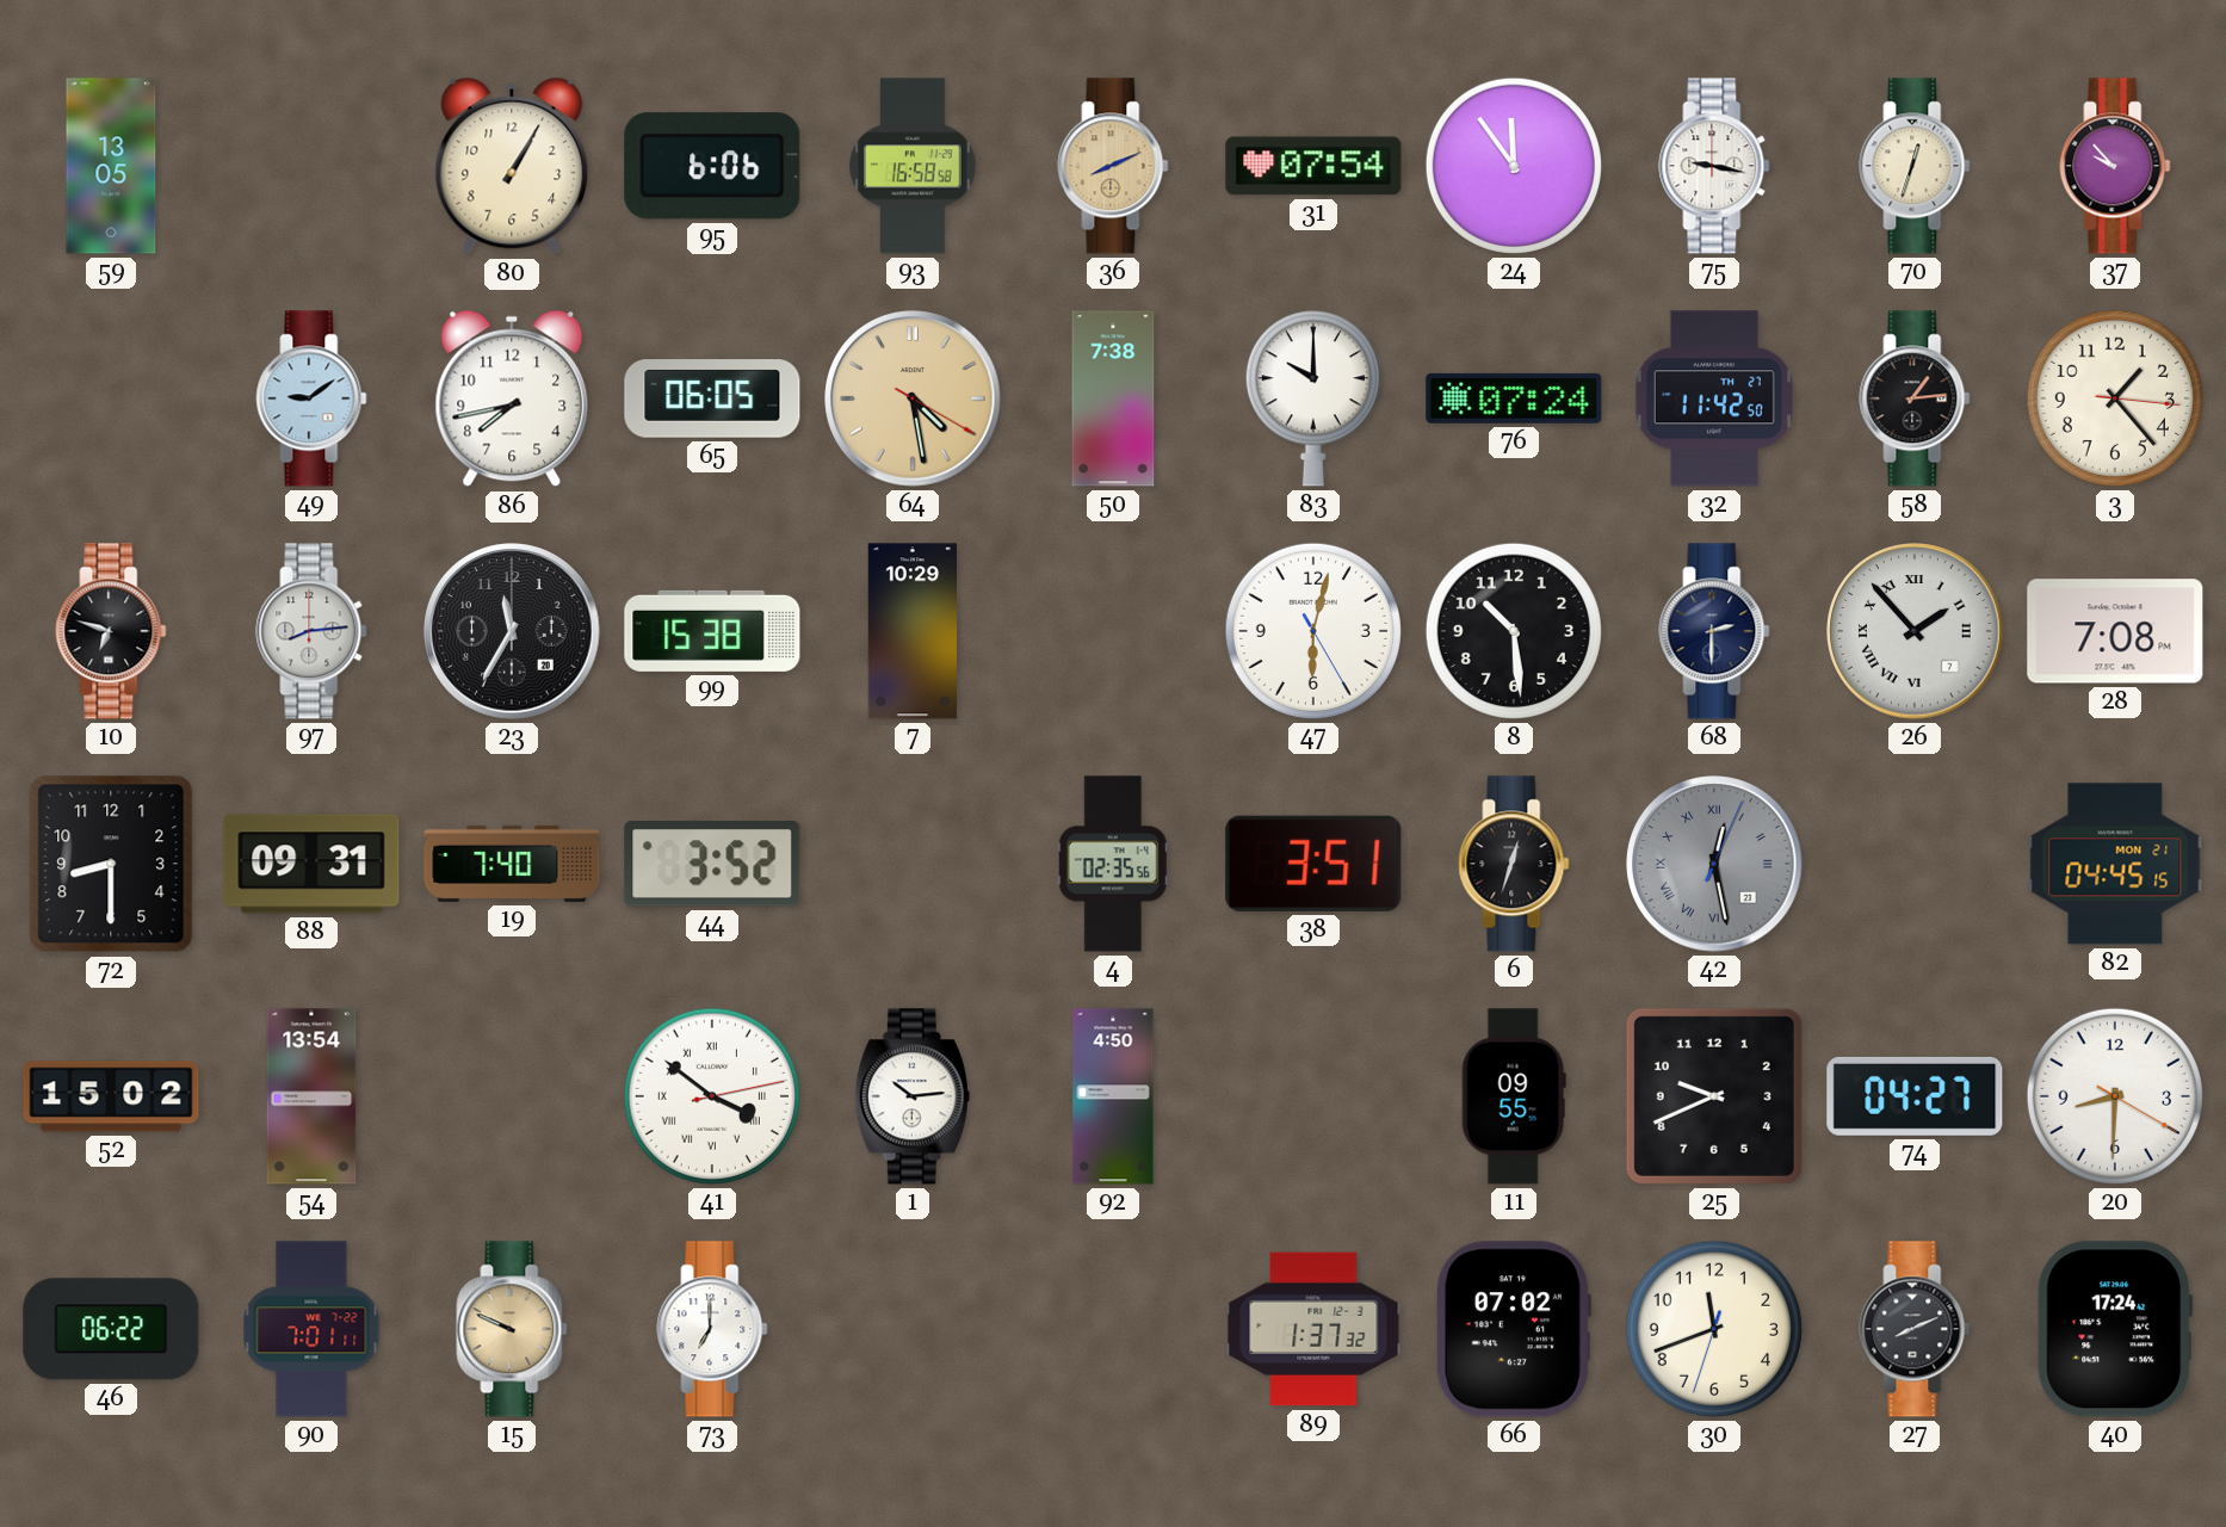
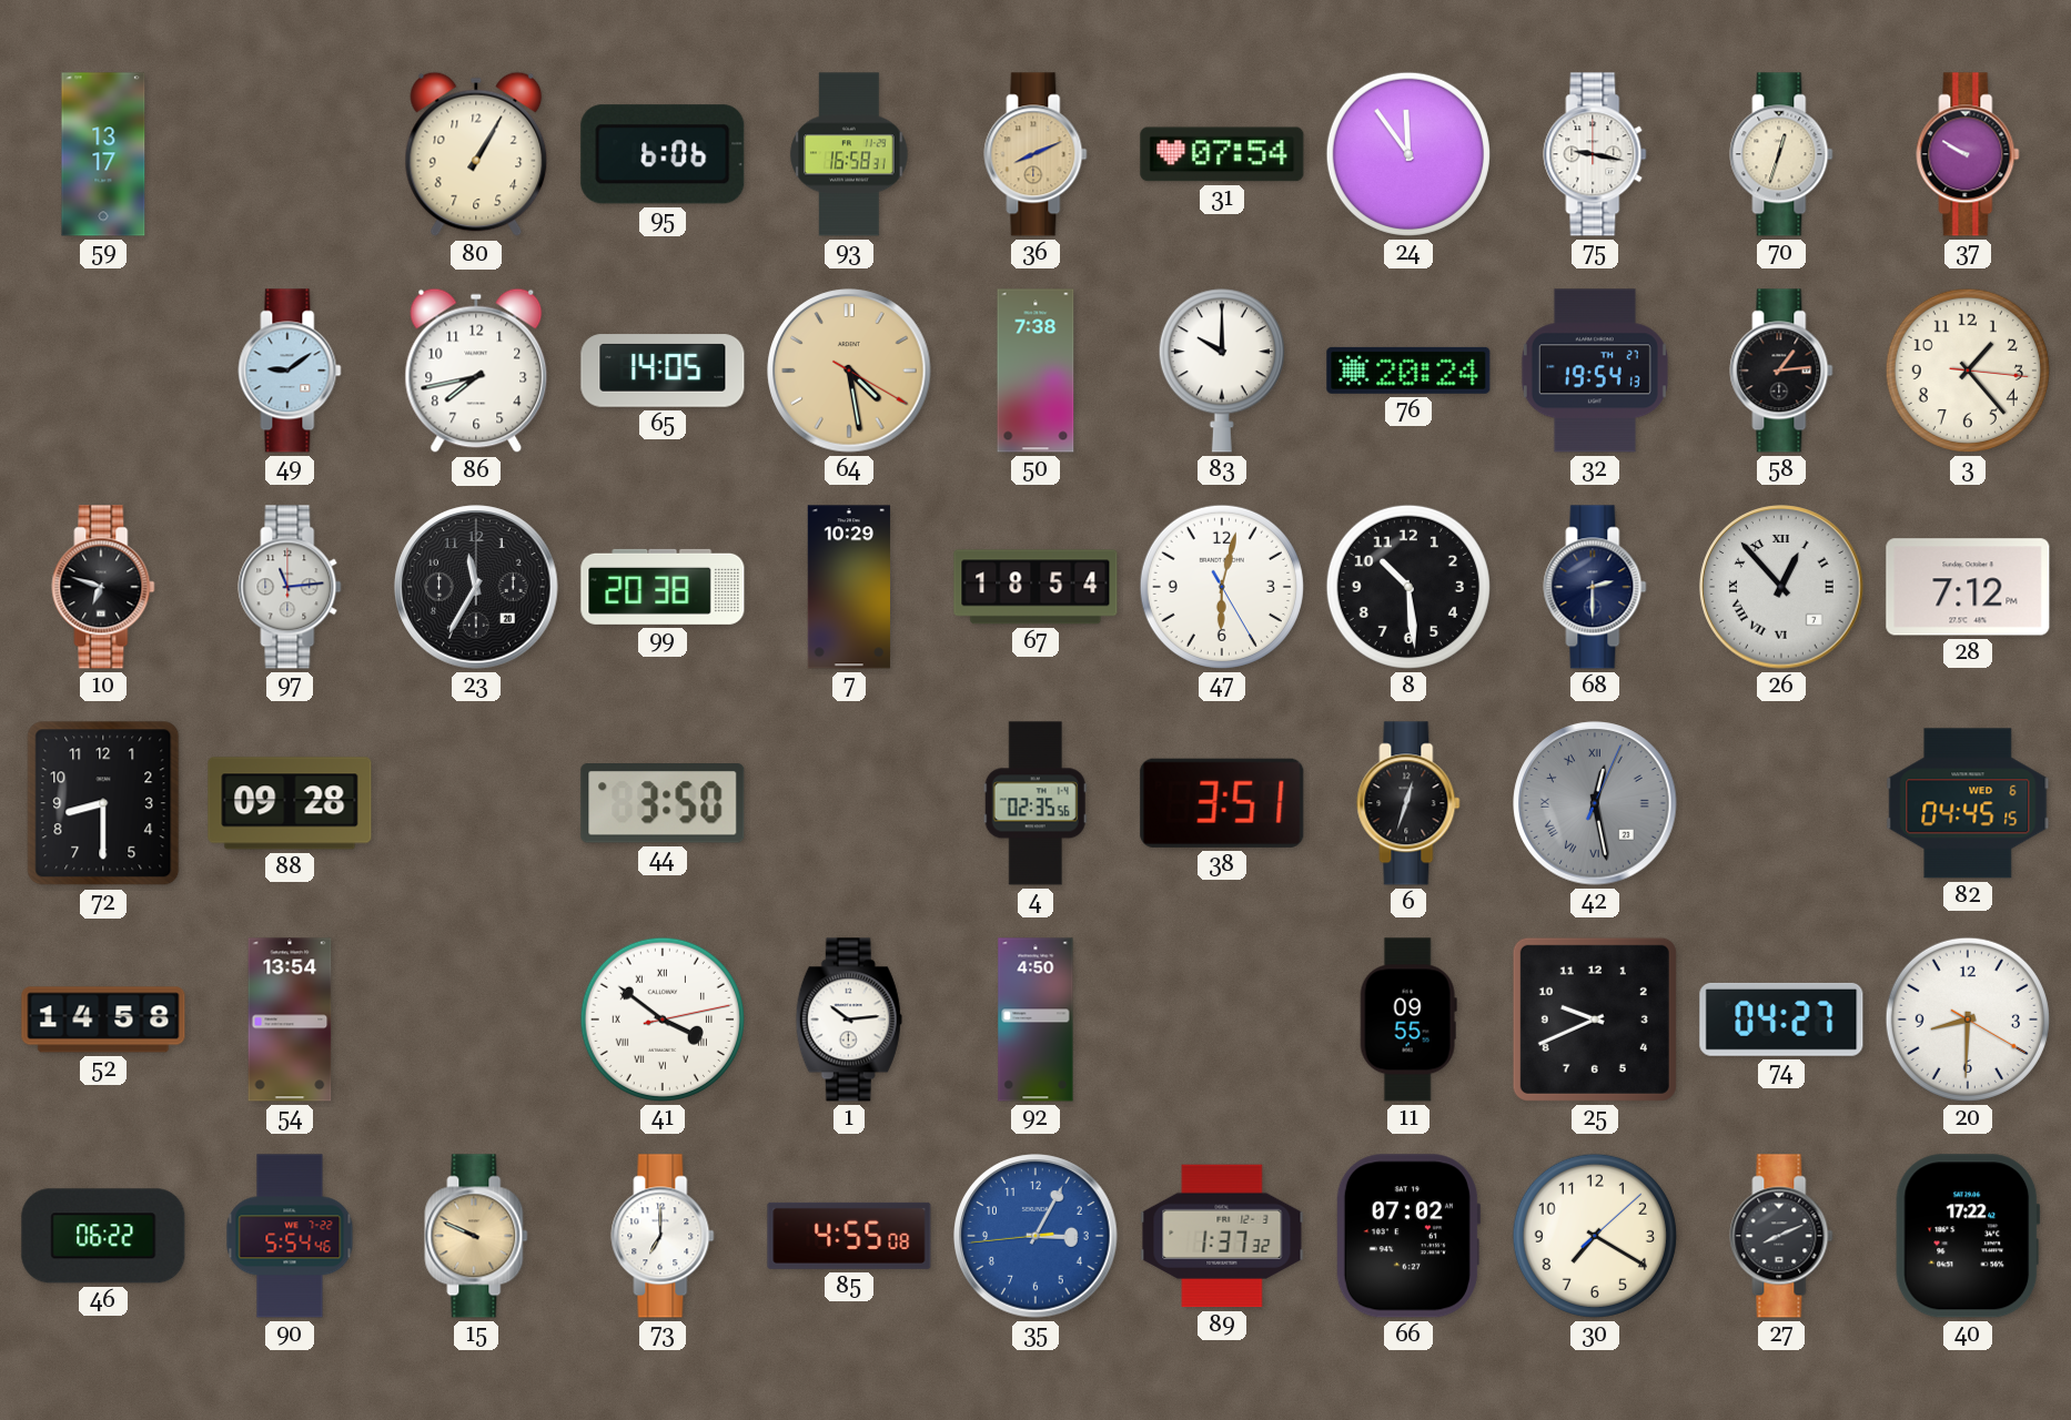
59: 13:05 -> 13:17 (103, 154)
93: 16:58:58 -> 16:58:31 (849, 154)
37: 9:53 -> 9:50 (1968, 154)
65: 06:05 -> 14:05 (663, 371)
76: 07:24 -> 20:24 (1408, 371)
32: 11:42 -> 19:54 (1595, 371)
97: 8:14 -> 11:14 (290, 587)
99: 15:38 -> 20:38 (663, 587)
67: none -> 18:54 (1035, 587)
26: 1:53 -> 12:53 (1781, 587)
28: 7:08 -> 7:12 (1968, 587)
88: 09:31 -> 09:28 (290, 803)
19: 7:40 -> none (512, 864)
44: 3:52 -> 3:50 (663, 804)
82 date: MON 21 -> WED 6 (1968, 803)
52: 15:02 -> 14:58 (103, 1020)
90: 7:01 -> 5:54 (290, 1236)
85: none -> 4:55 (849, 1236)
35: none -> 3:04 (1035, 1236)
30: 11:41 -> 7:20 (1595, 1236)
40: 17:24 -> 17:22 (1968, 1236)
